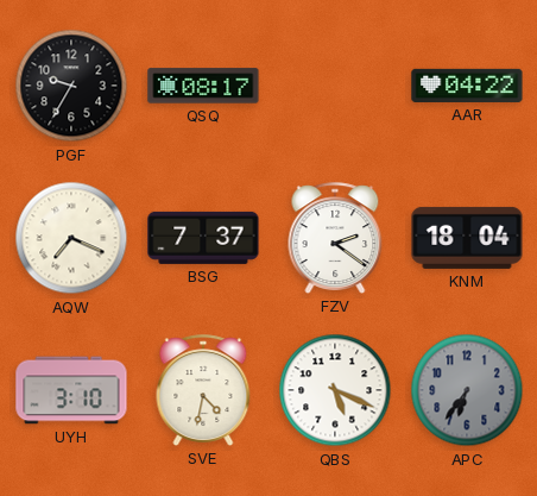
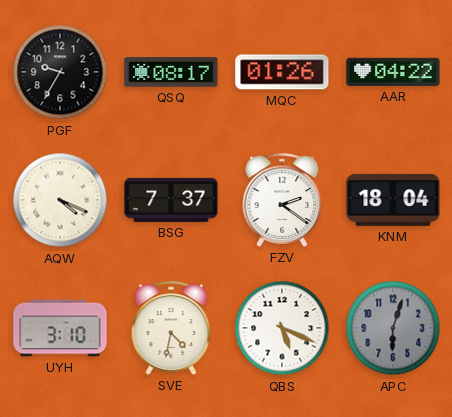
MQC: none -> 01:26 (282, 72)
AQW: 7:19 -> 4:19 (60, 200)
APC: 6:36 -> 6:03 (393, 328)
